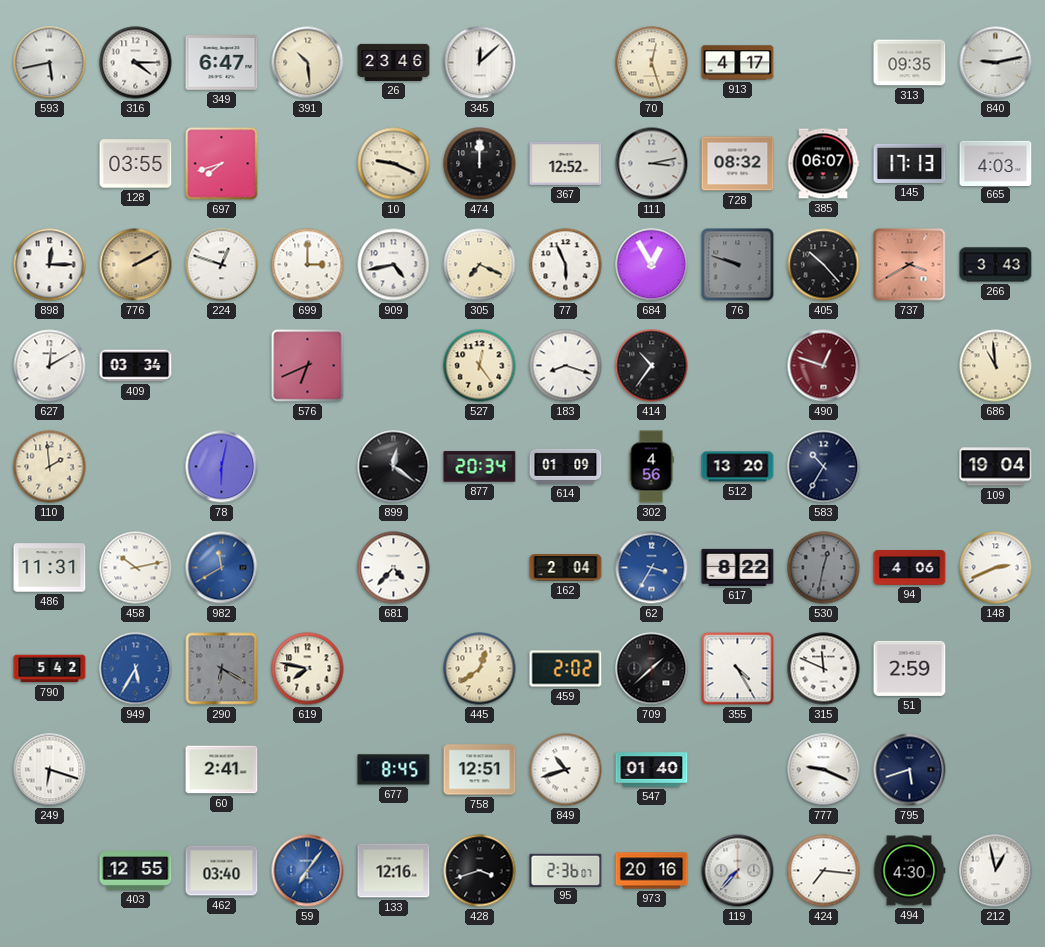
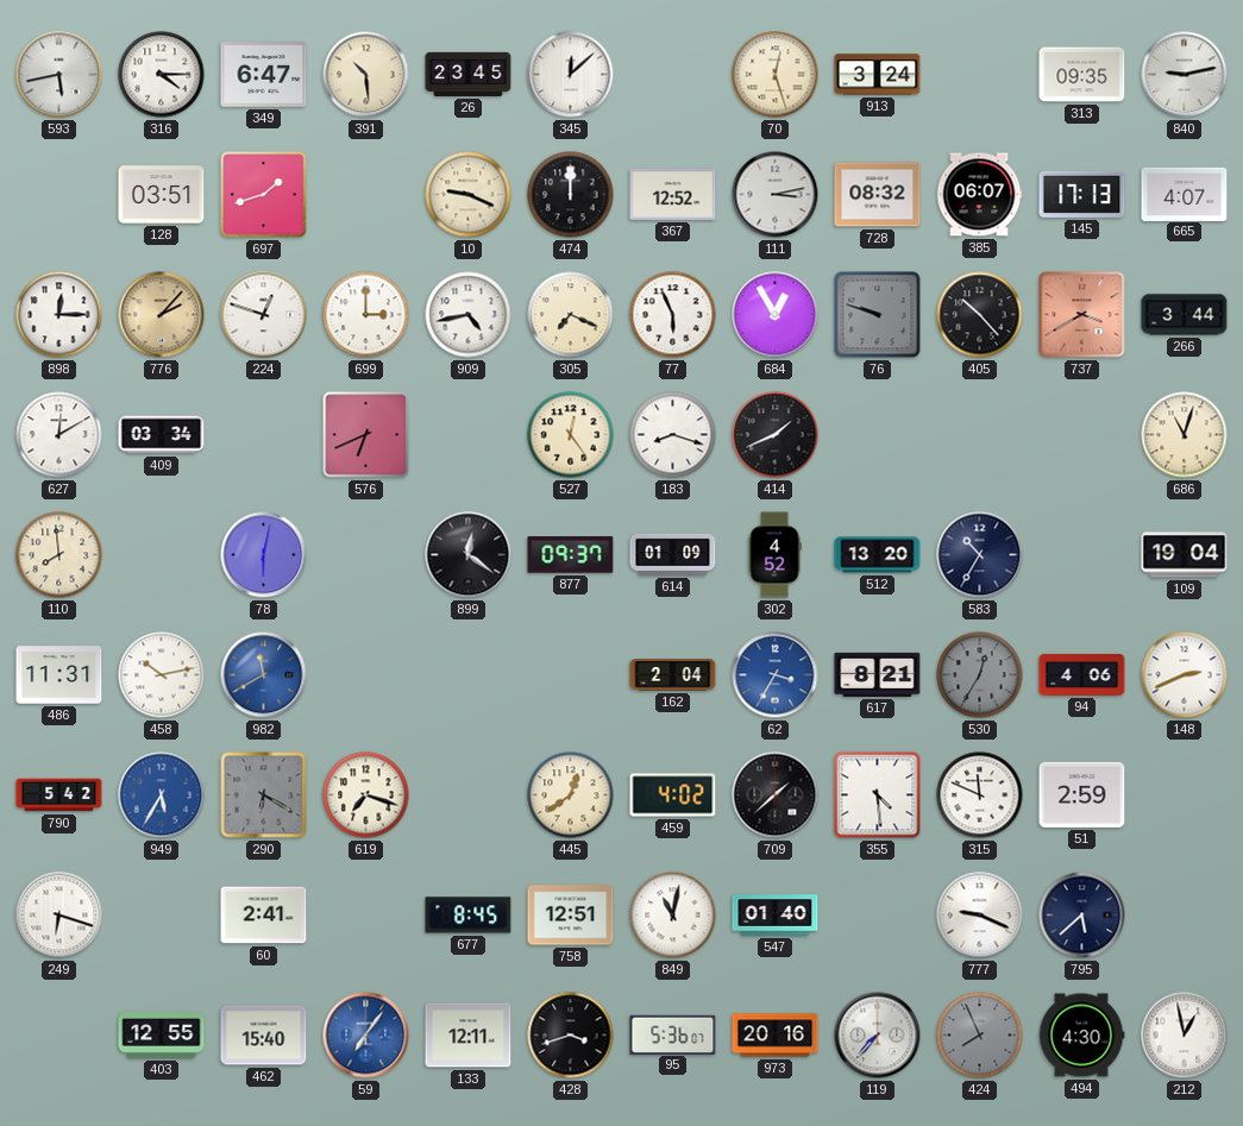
26: 23:46 -> 23:45 (469, 74)
913: 4:17 -> 3:24 (878, 75)
128: 03:55 -> 03:51 (162, 195)
697: 7:42 -> 1:42 (264, 195)
665: 4:03 -> 4:07 (1185, 194)
776: 2:10 -> 2:07 (162, 315)
266: 3:43 -> 3:44 (1185, 315)
414: 10:36 -> 1:41 (776, 435)
490: 12:48 -> none (824, 366)
686: 10:59 -> 11:03 (1185, 435)
110: 1:59 -> 7:59 (59, 555)
877: 20:34 -> 09:37 (571, 555)
302: 4:56 -> 4:52 (774, 555)
681: 4:37 -> none (394, 568)
617: 8:22 -> 8:21 (878, 674)
530: 12:32 -> 12:35 (980, 675)
619: 7:47 -> 7:18 (366, 795)
459: 2:02 -> 4:02 (673, 795)
355: 4:25 -> 4:29 (878, 795)
849: 10:42 -> 11:02 (673, 916)
795: 5:42 -> 5:38 (1082, 916)
462: 03:40 -> 15:40 (264, 1036)
133: 12:16 -> 12:11 (469, 1036)
95: 2:36 -> 5:36 (673, 1034)
424: 7:16 -> 7:56 (980, 1036)
424 dial: white -> grey (980, 1036)
